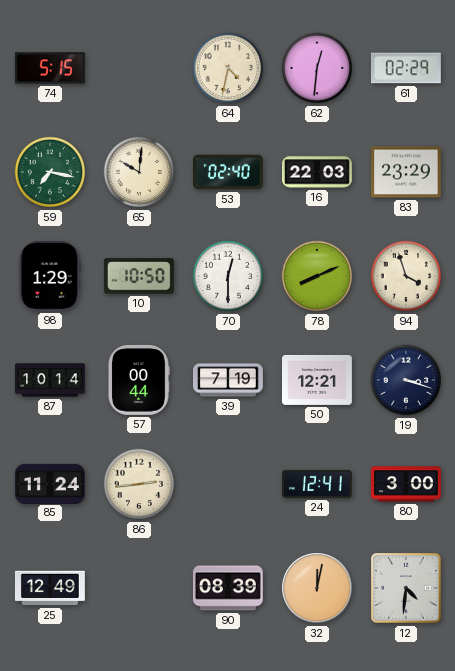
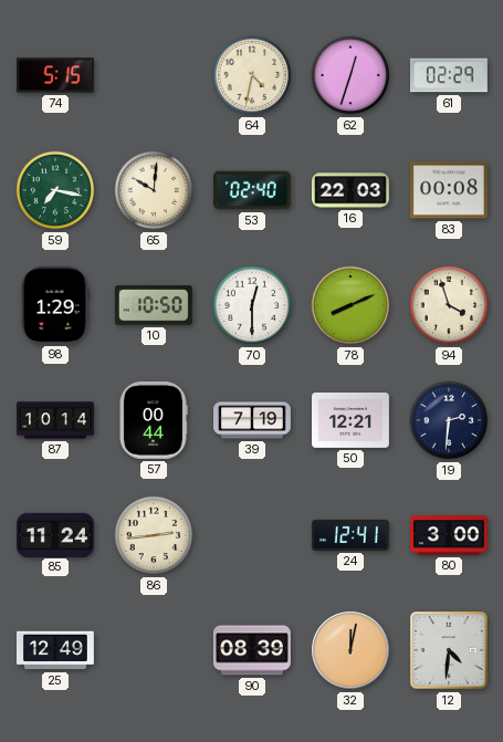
62: 12:31 -> 12:33 (350, 75)
83: 23:29 -> 00:08 (449, 190)
19: 3:18 -> 2:31 (449, 420)
